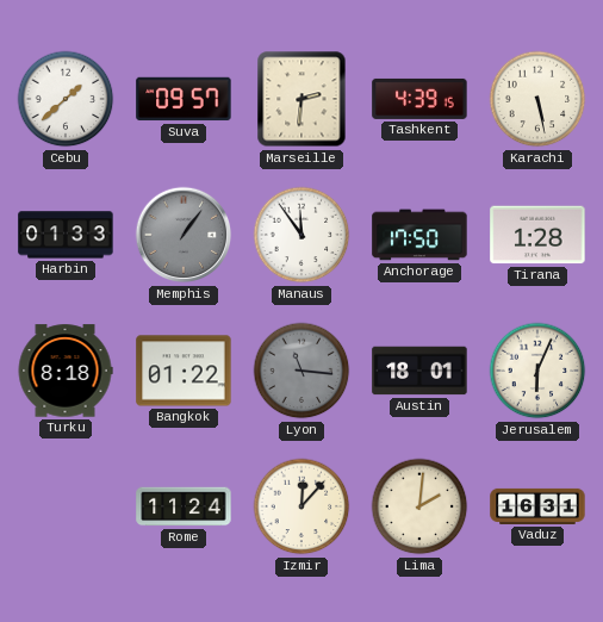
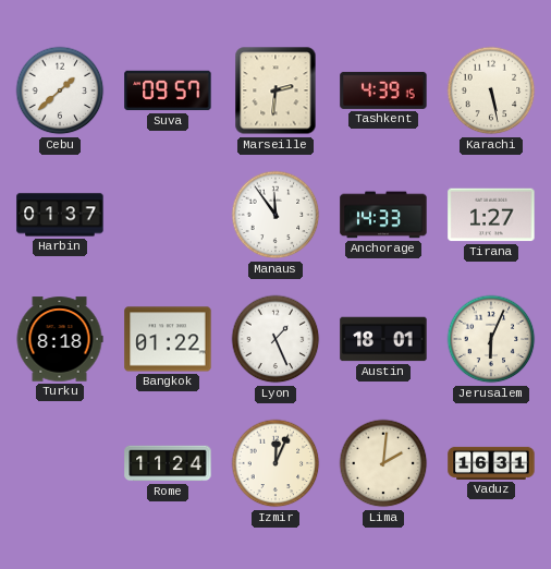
Harbin: 01:33 -> 01:37 (60, 215)
Memphis: 1:06 -> none (184, 235)
Anchorage: 17:50 -> 14:33 (383, 215)
Tirana: 1:28 -> 1:27 (491, 215)
Lyon: 11:16 -> 1:26 (275, 339)
Lyon dial: grey -> white (275, 339)
Izmir: 12:07 -> 12:04 (275, 463)
